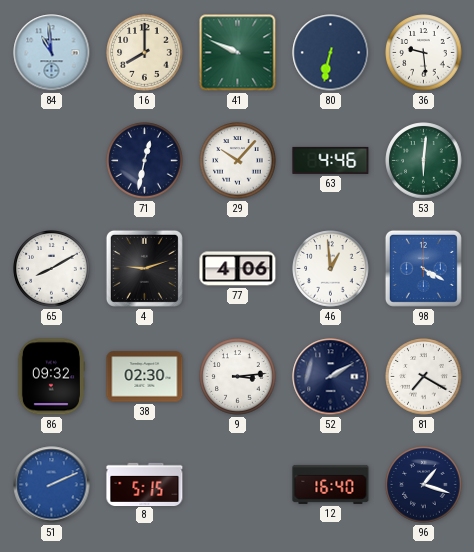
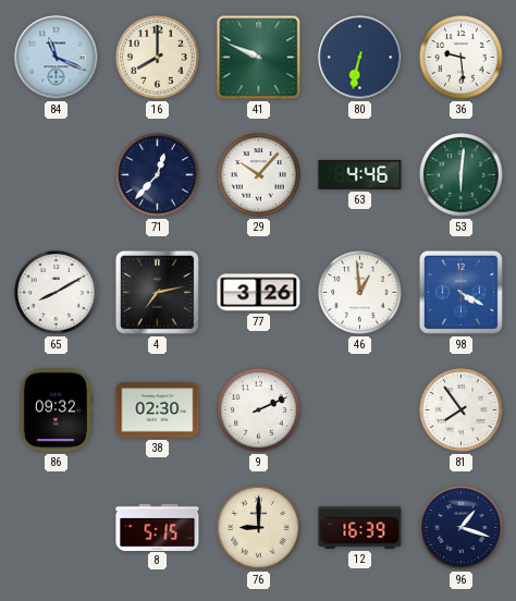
84: 10:59 -> 11:19 (57, 58)
71: 12:32 -> 12:37 (158, 175)
4: 9:12 -> 7:13 (157, 292)
77: 4:06 -> 3:26 (259, 293)
9: 3:14 -> 2:11 (259, 410)
52: 2:10 -> none (331, 377)
81: 7:20 -> 7:54 (462, 410)
51: 2:11 -> none (52, 485)
76: none -> 9:00 (259, 528)
12: 16:40 -> 16:39 (360, 527)
